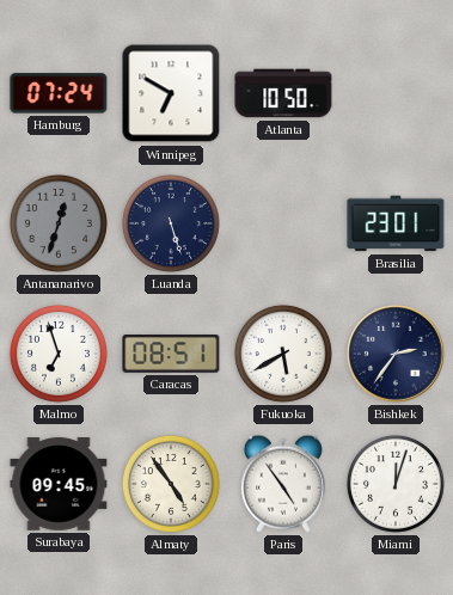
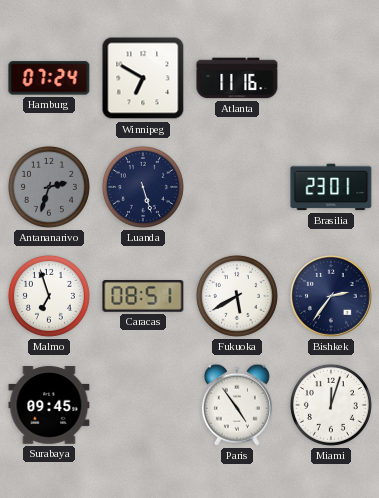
Atlanta: 10:50 -> 11:16 (237, 78)
Antananarivo: 12:33 -> 2:33 (49, 187)
Almaty: 4:54 -> none (171, 484)
